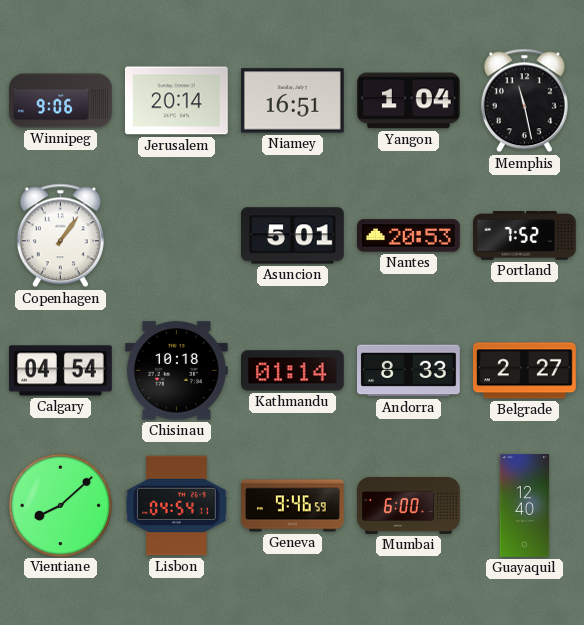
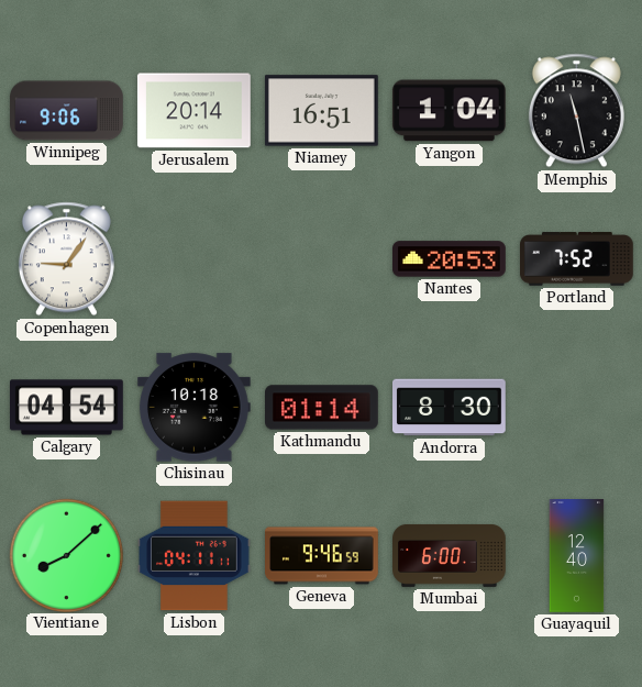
Copenhagen: 1:06 -> 9:06 (66, 259)
Asuncion: 5:01 -> none (293, 236)
Andorra: 8:33 -> 8:30 (450, 408)
Belgrade: 2:27 -> none (525, 371)
Lisbon: 04:54 -> 04:11 (195, 556)
